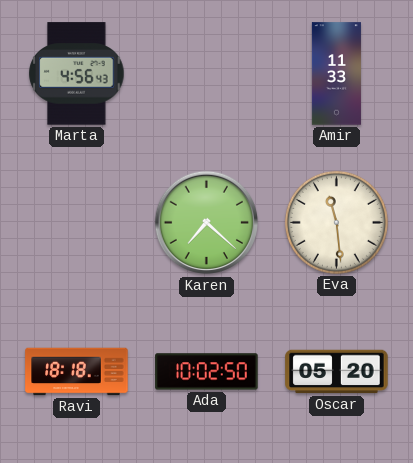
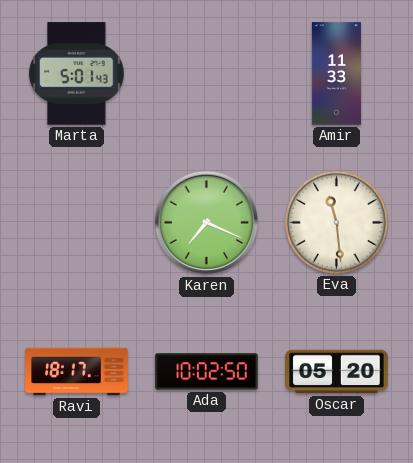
Marta: 4:56 -> 5:01 (77, 74)
Karen: 7:22 -> 7:19 (207, 223)
Ravi: 18:18 -> 18:17 (77, 372)
